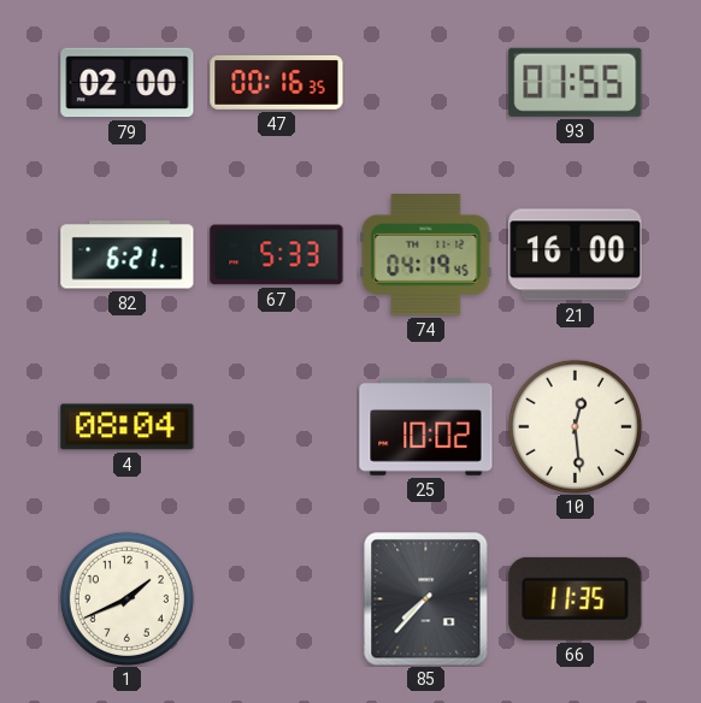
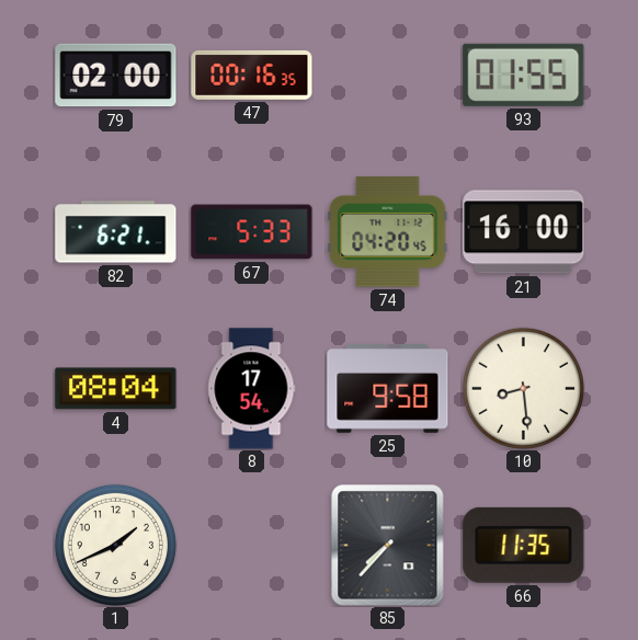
74: 04:19 -> 04:20 (388, 232)
8: none -> 17:54 (252, 389)
25: 10:02 -> 9:58 (388, 389)
10: 12:29 -> 8:29 (523, 388)
